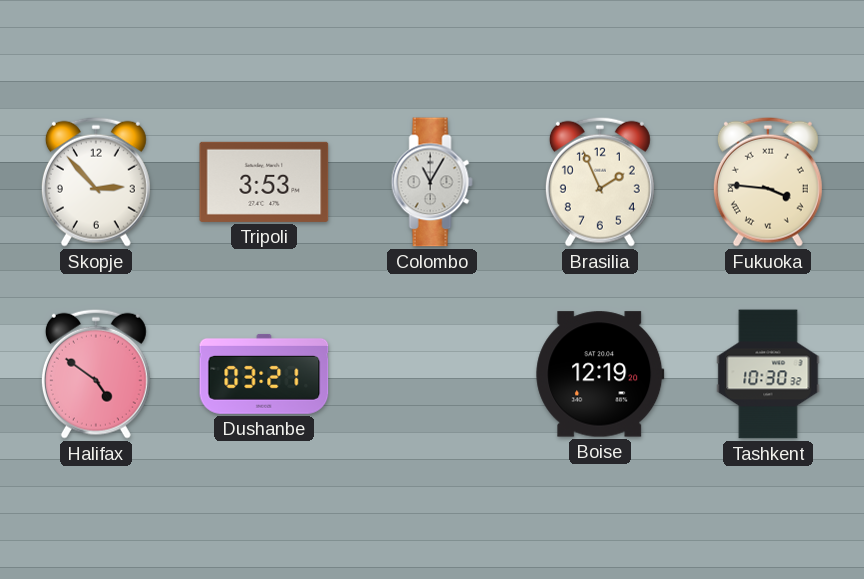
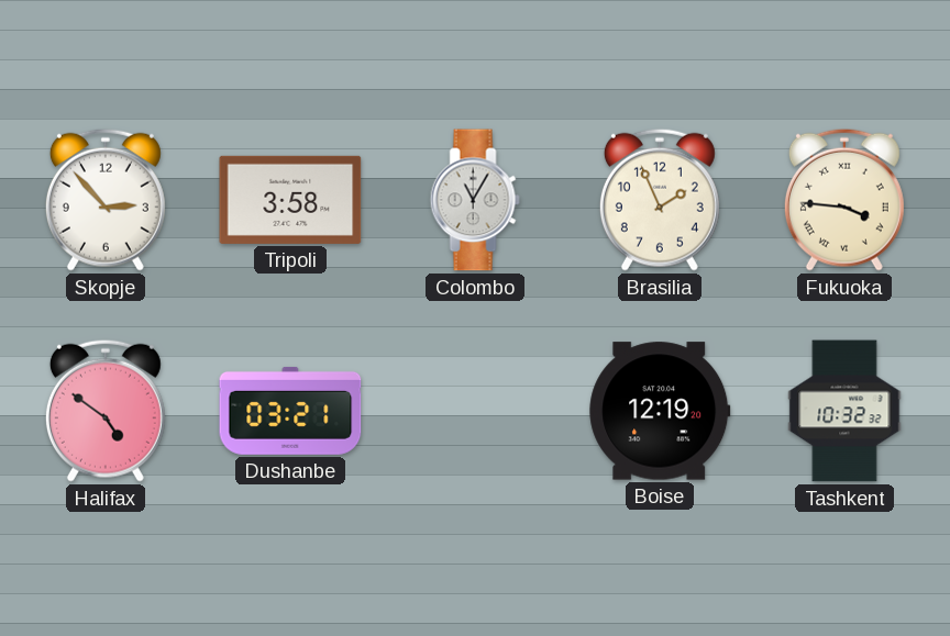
Tripoli: 3:53 -> 3:58 (290, 200)
Tashkent: 10:30 -> 10:32 (844, 411)
